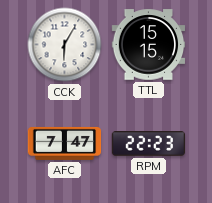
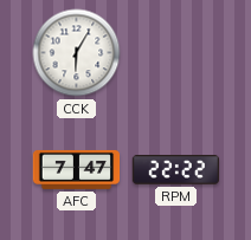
TTL: 15:15 -> none (149, 45)
RPM: 22:23 -> 22:22 (176, 170)
